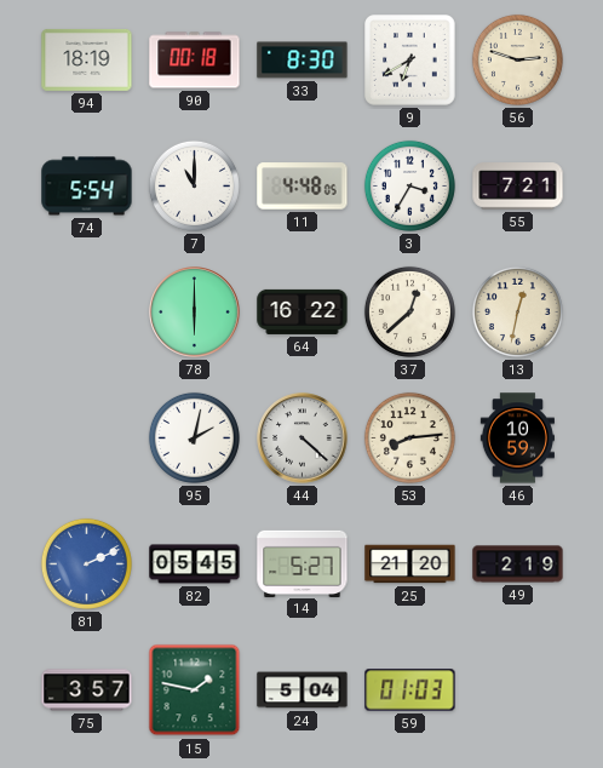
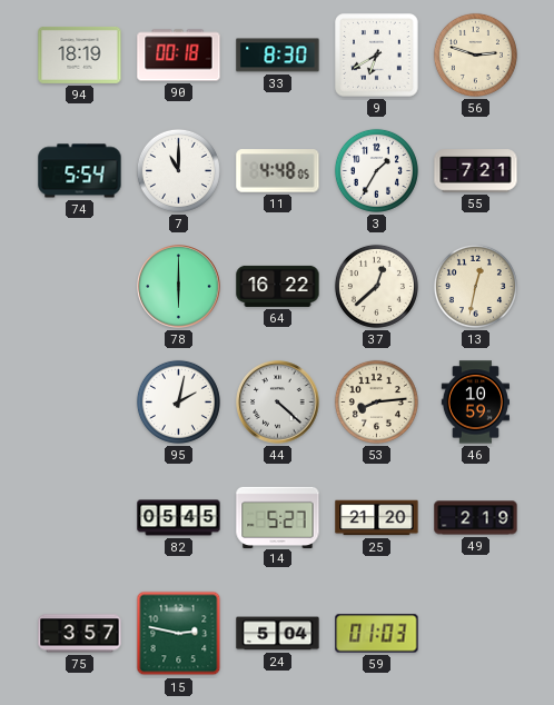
3: 3:35 -> 1:35 (376, 170)
81: 2:11 -> none (86, 563)
15: 1:47 -> 2:47 (179, 634)
